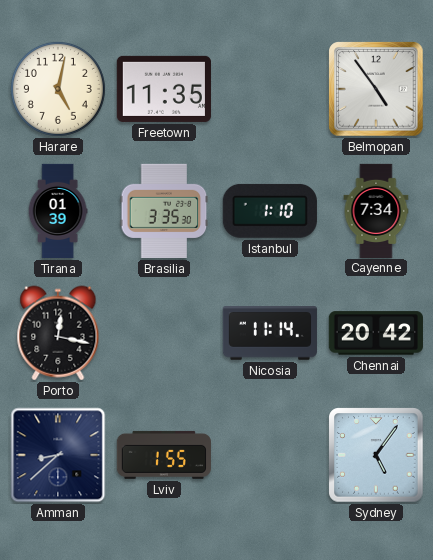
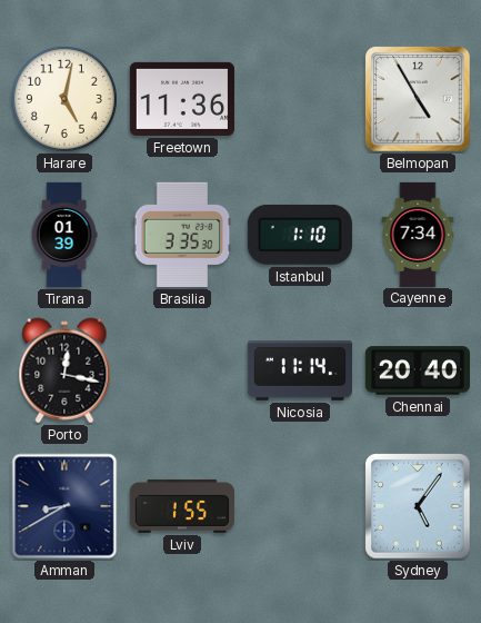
Freetown: 11:35 -> 11:36 (182, 99)
Belmopan: 4:54 -> 4:55 (418, 99)
Chennai: 20:42 -> 20:40 (418, 370)
Amman: 8:38 -> 8:40 (64, 506)
